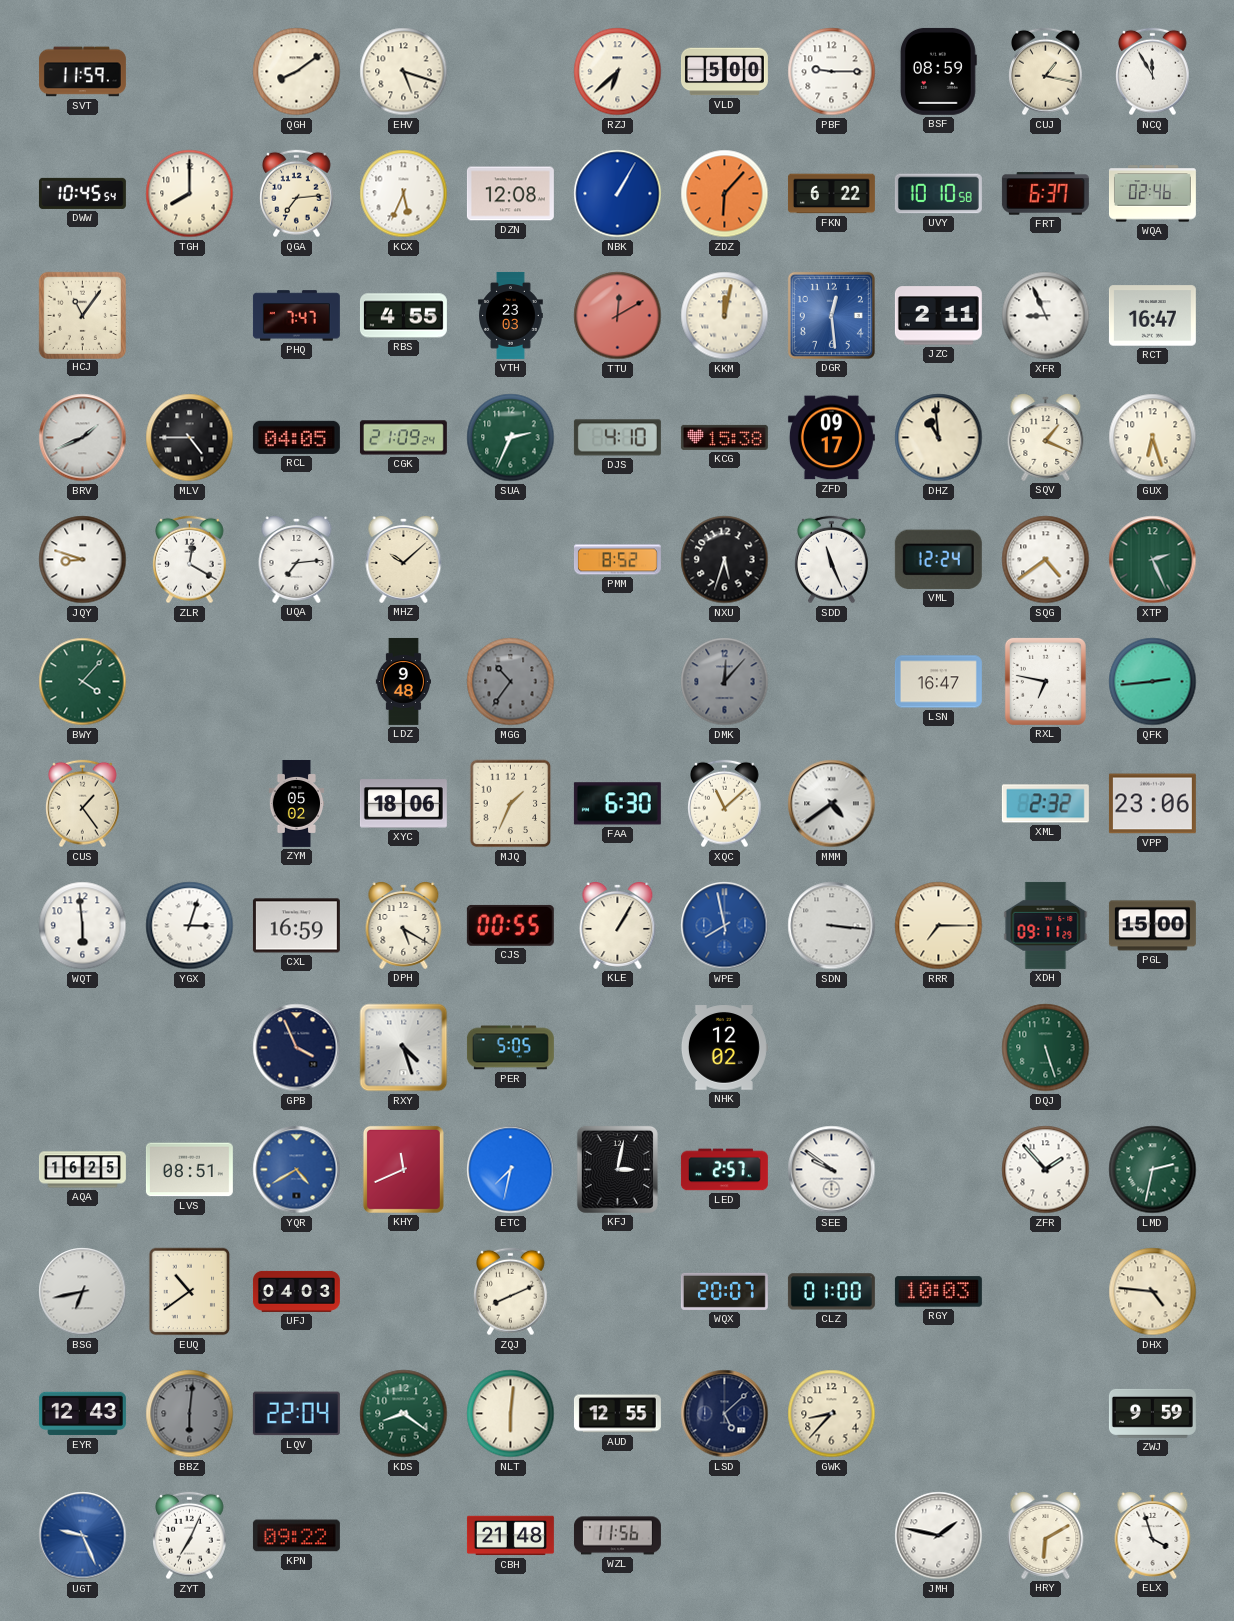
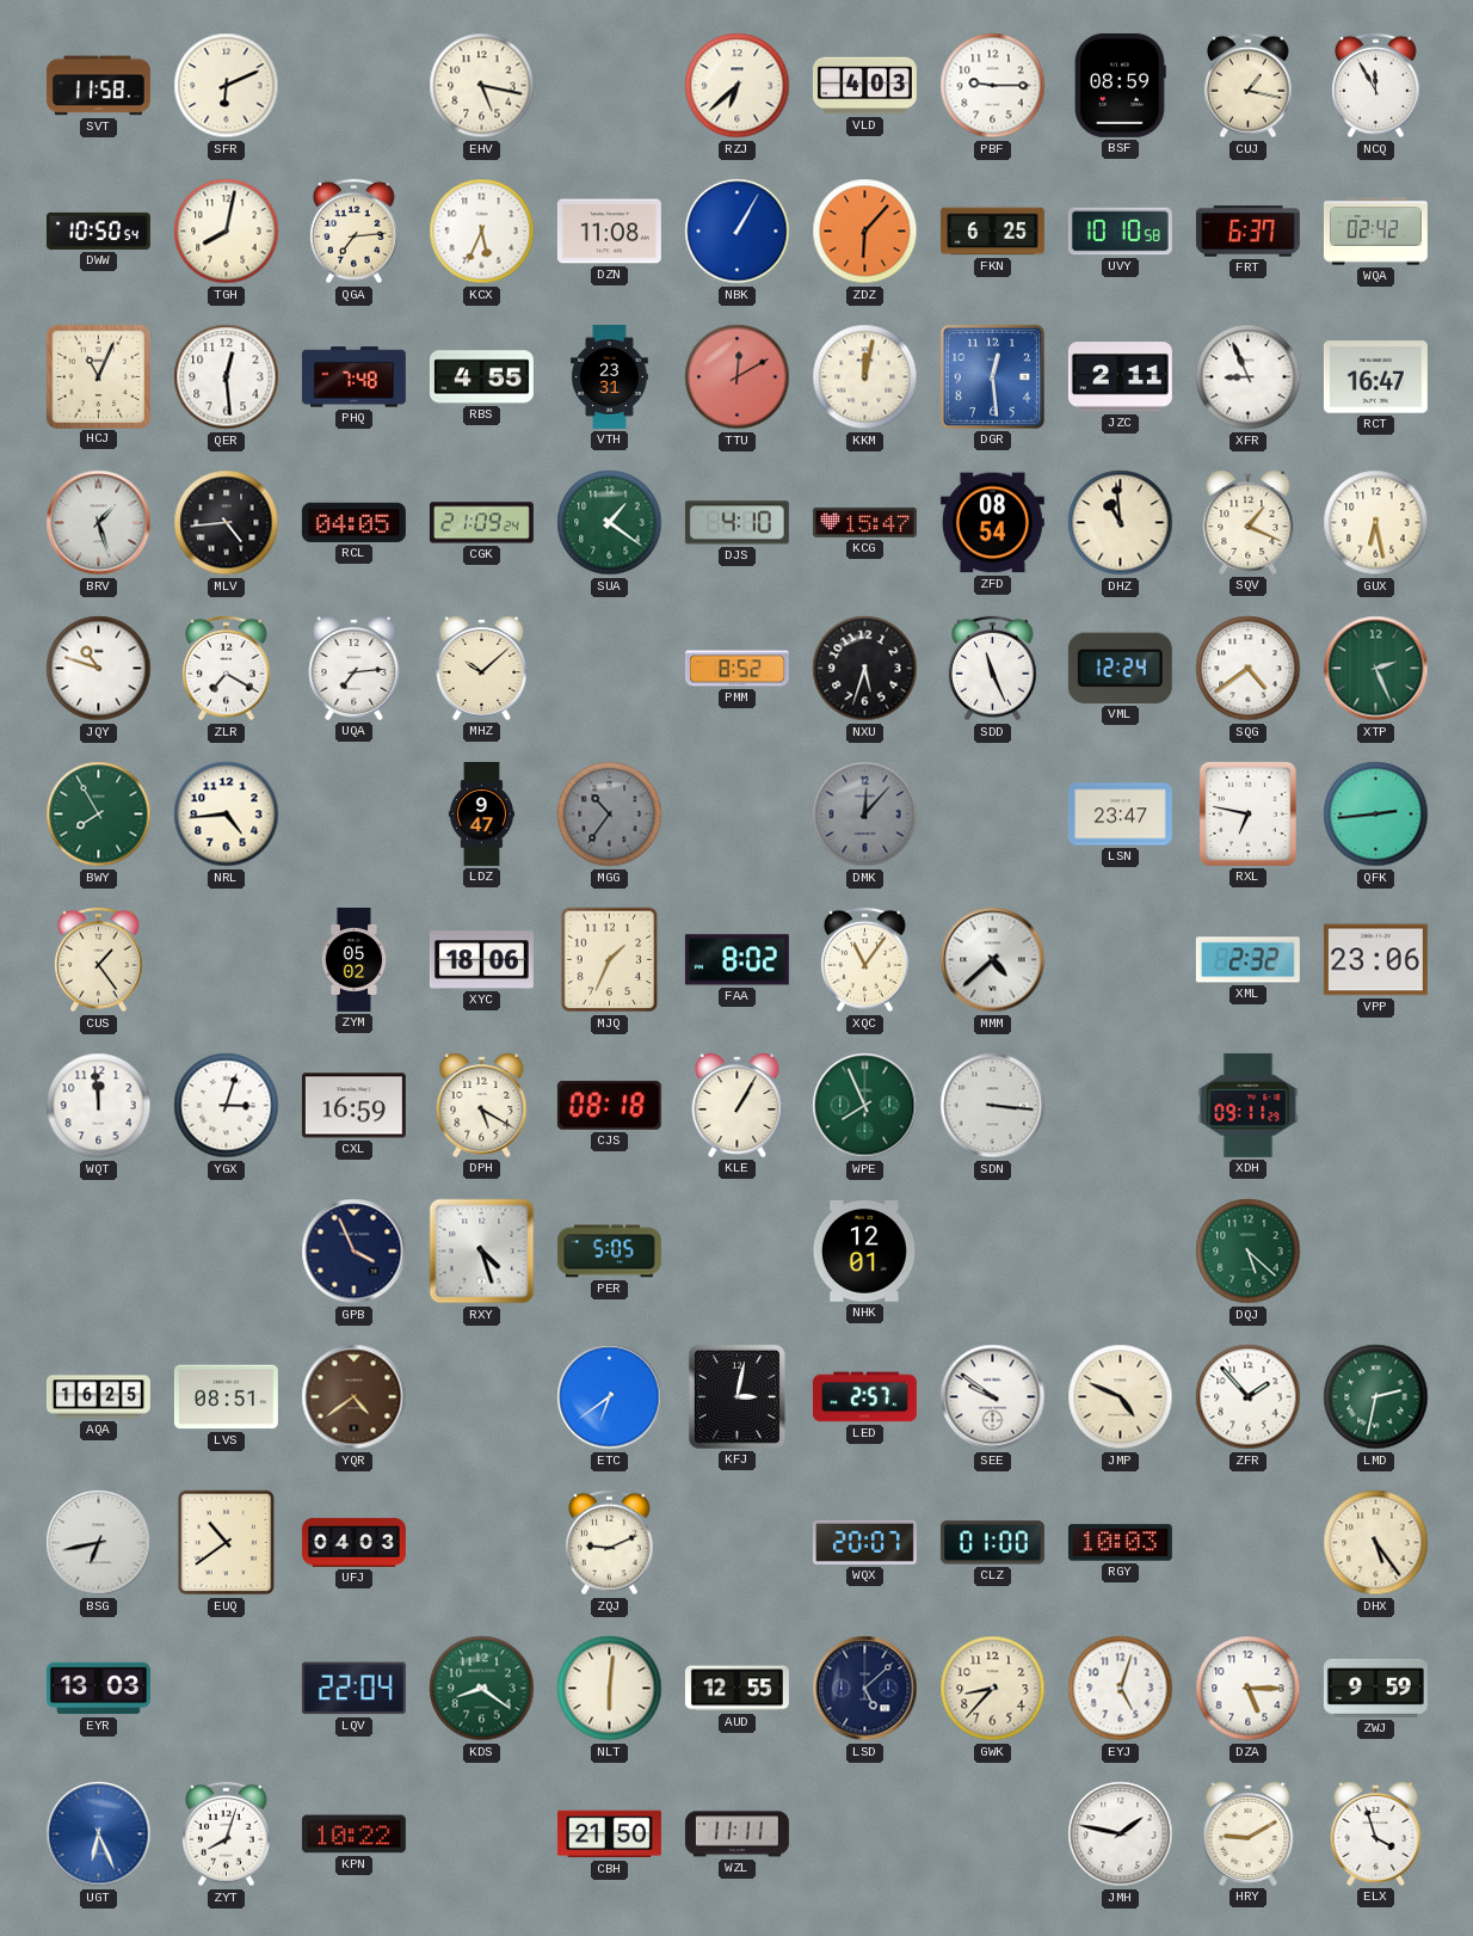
SVT: 11:59 -> 11:58 (98, 86)
SFR: none -> 6:11 (227, 86)
QGH: 8:09 -> none (297, 72)
EHV: 5:18 -> 5:17 (482, 86)
VLD: 5:00 -> 4:03 (864, 86)
DWW: 10:45 -> 10:50 (98, 231)
TGH: 8:00 -> 8:02 (227, 232)
DZN: 12:08 -> 11:08 (609, 232)
FKN: 6:22 -> 6:25 (992, 232)
WQA: 02:46 -> 02:42 (1375, 232)
HCJ: 11:06 -> 11:04 (98, 376)
QER: none -> 12:29 (227, 377)
PHQ: 7:47 -> 7:48 (353, 377)
VTH: 23:03 -> 23:31 (610, 376)
BRV: 1:41 -> 1:27 (99, 523)
MLV: 4:45 -> 4:44 (227, 523)
SUA: 2:34 -> 1:21 (610, 523)
KCG: 15:38 -> 15:47 (864, 522)
ZFD: 09:17 -> 08:54 (992, 523)
GUX: 6:27 -> 6:28 (1376, 523)
JQY: 8:48 -> 10:48 (99, 669)
ZLR: 12:20 -> 7:20 (227, 669)
BWY: 4:07 -> 7:55 (99, 815)
NRL: none -> 4:44 (227, 815)
LDZ: 9:48 -> 9:47 (482, 813)
LSN: 16:47 -> 23:47 (1120, 815)
FAA: 6:30 -> 8:02 (736, 960)
XQC: 11:08 -> 11:06 (865, 960)
MMM: 4:39 -> 4:38 (993, 960)
WQT: 5:59 -> 11:59 (99, 1106)
CJS: 00:55 -> 08:18 (609, 1105)
WPE: 7:58 -> 7:56 (865, 1106)
WPE dial: blue -> green (865, 1106)
RRR: 7:15 -> none (939, 926)
PGL: 15:00 -> none (1152, 926)
NHK: 12:02 -> 12:01 (864, 1252)
DQJ: 5:27 -> 5:22 (1249, 1252)
YQR: 4:40 -> 4:39 (355, 1397)
YQR dial: blue -> brown (355, 1397)
KHY: 11:41 -> none (403, 1169)
ETC: 7:32 -> 6:39 (610, 1397)
JMP: none -> 4:49 (1121, 1397)
ZQJ: 8:11 -> 9:11 (610, 1543)
DHX: 4:46 -> 5:24 (1376, 1543)
EYR: 12:43 -> 13:03 (98, 1689)
BBZ: 6:01 -> none (190, 1414)
EYJ: none -> 5:03 (1121, 1689)
DZA: none -> 5:15 (1249, 1689)
UGT: 9:26 -> 6:26 (99, 1834)
ZYT: 7:04 -> 8:03 (227, 1834)
KPN: 09:22 -> 10:22 (353, 1834)
CBH: 21:48 -> 21:50 (609, 1834)
WZL: 11:56 -> 11:11 (736, 1834)
HRY: 6:10 -> 9:10 (1249, 1834)
